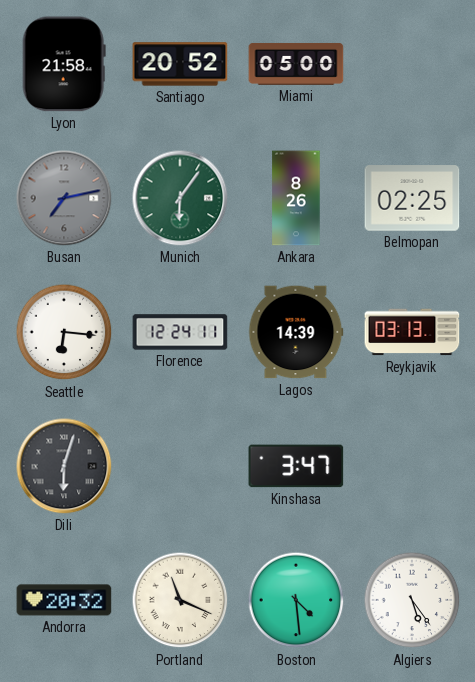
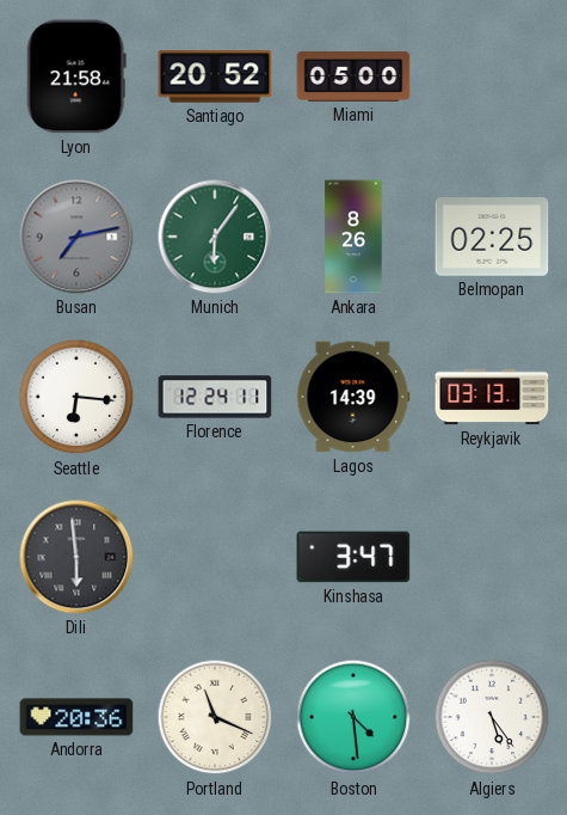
Dili: 6:03 -> 5:59 (76, 557)
Andorra: 20:32 -> 20:36 (76, 717)
